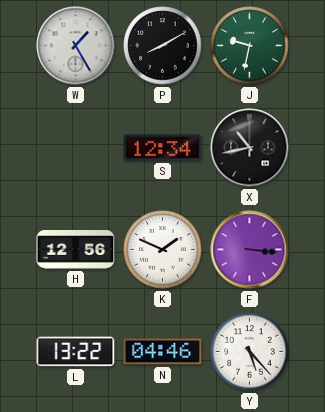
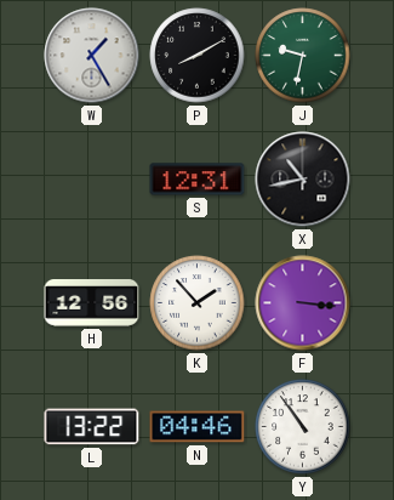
S: 12:34 -> 12:31 (198, 180)
K: 1:49 -> 1:53 (198, 303)
Y: 5:23 -> 10:54 (303, 427)
